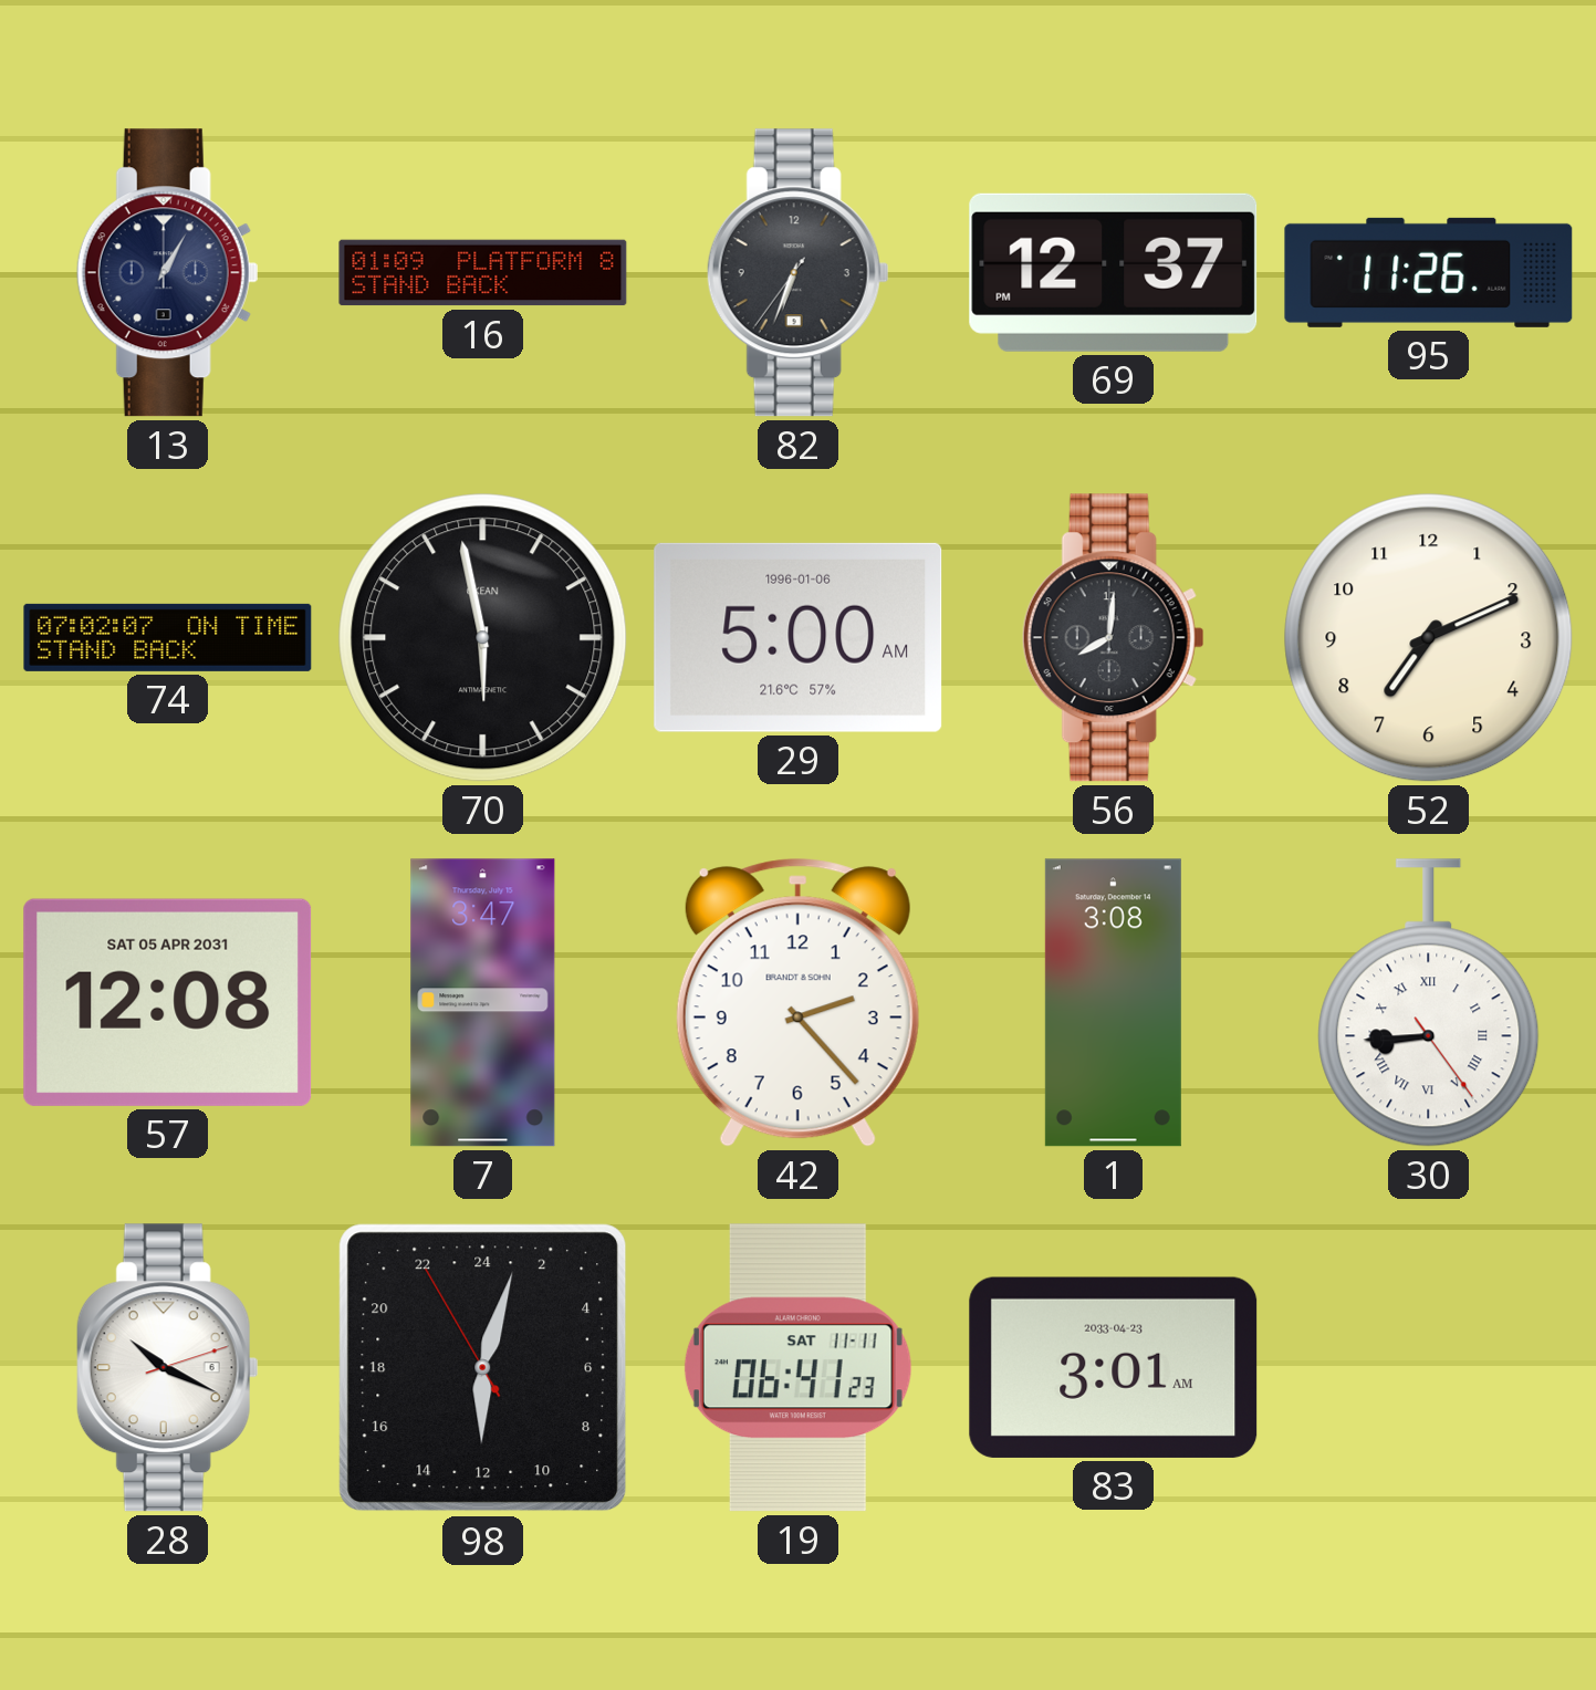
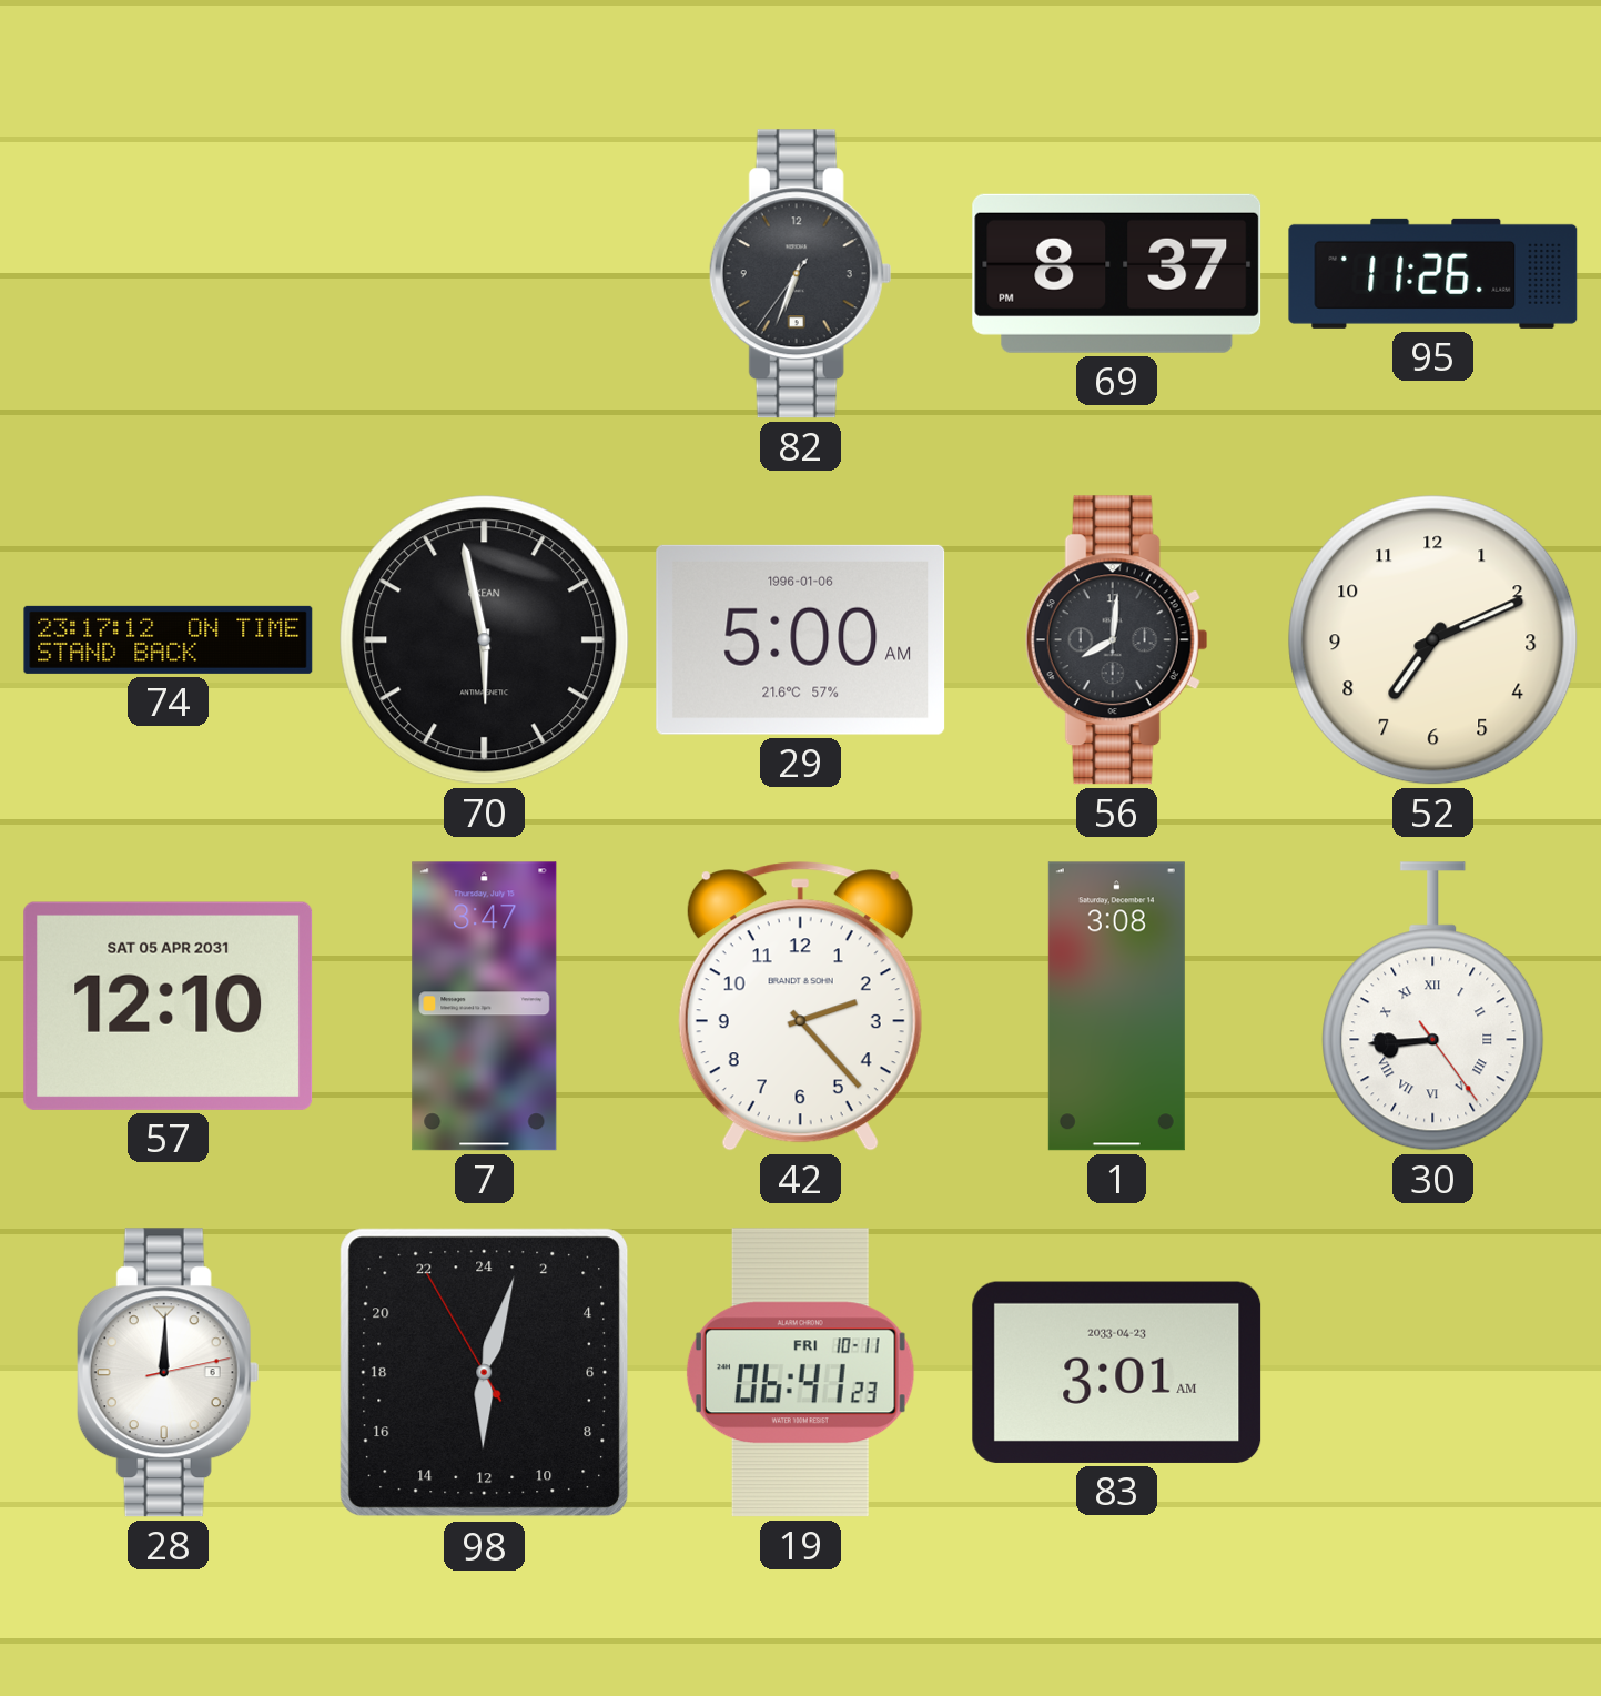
13: 1:05 -> none (167, 273)
16: 01:09 -> none (483, 273)
69: 12:37 -> 8:37 (1117, 273)
74: 07:02 -> 23:17 (169, 639)
57: 12:08 -> 12:10 (169, 1006)
28: 10:19 -> 12:00 (168, 1373)
19 date: SAT 11-11 -> FRI 10-11 (800, 1373)
